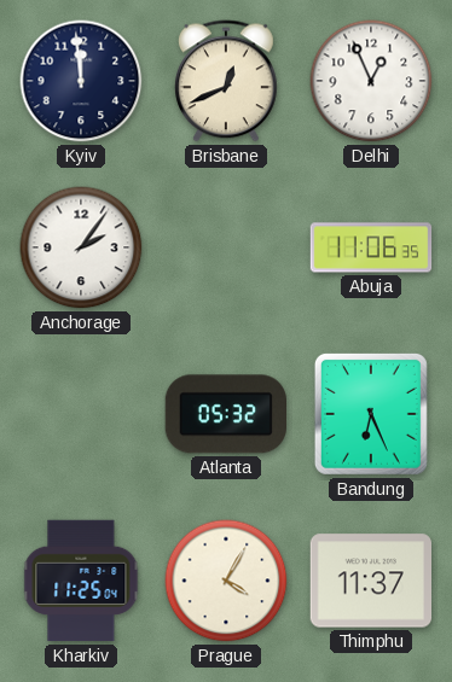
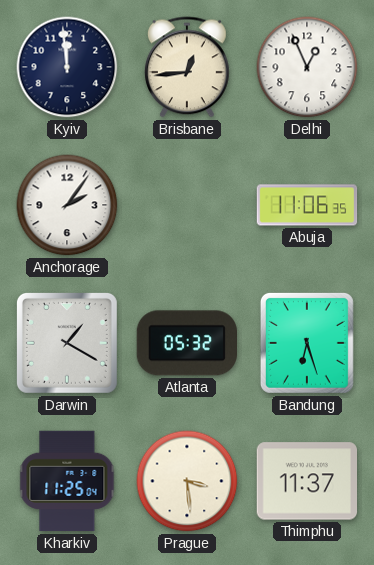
Brisbane: 12:41 -> 12:44 (187, 67)
Darwin: none -> 1:20 (67, 343)
Bandung: 6:26 -> 6:27 (307, 343)
Prague: 4:05 -> 3:29 (187, 481)
